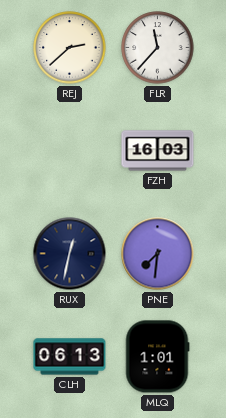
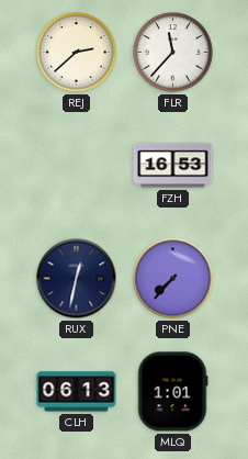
FZH: 16:03 -> 16:53 (173, 166)
PNE: 7:31 -> 7:37 (173, 279)
